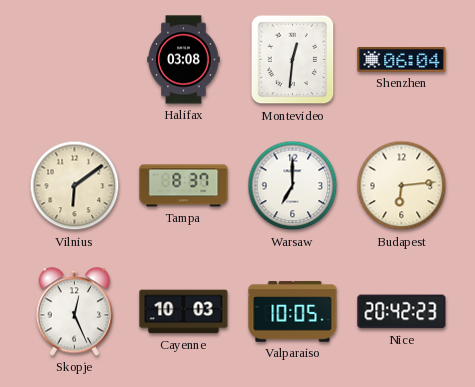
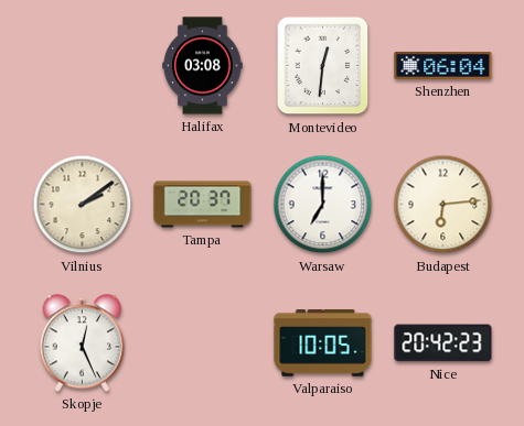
Vilnius: 6:09 -> 2:09 (83, 205)
Tampa: 8:37 -> 20:37 (203, 205)
Cayenne: 10:03 -> none (184, 312)
